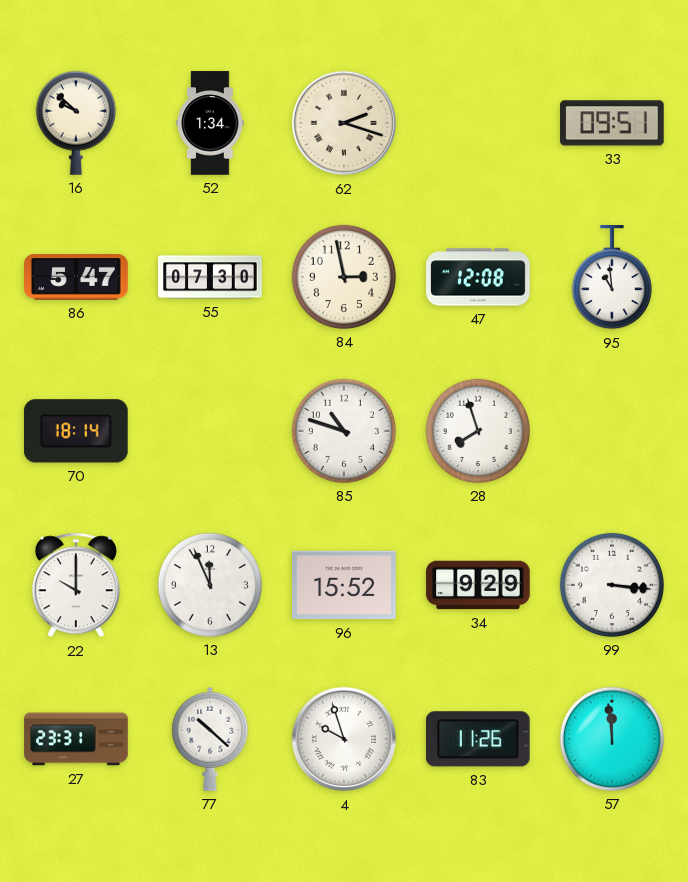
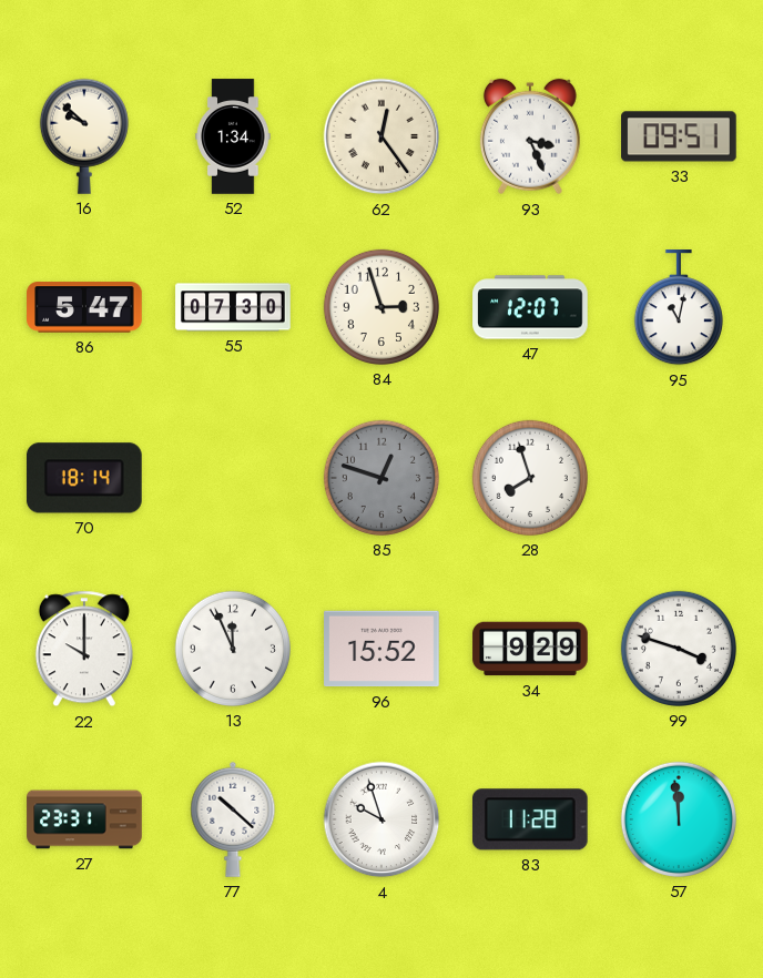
62: 2:18 -> 12:24 (381, 136)
93: none -> 3:26 (530, 136)
84: 2:58 -> 2:57 (381, 307)
47: 12:08 -> 12:07 (530, 307)
95: 10:59 -> 11:02 (679, 308)
85: 10:48 -> 12:48 (381, 478)
85 dial: white -> grey (381, 478)
99: 3:16 -> 3:48 (679, 649)
83: 11:26 -> 11:28 (530, 819)
